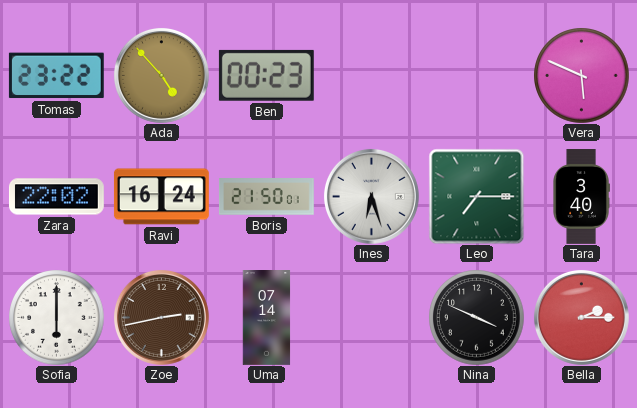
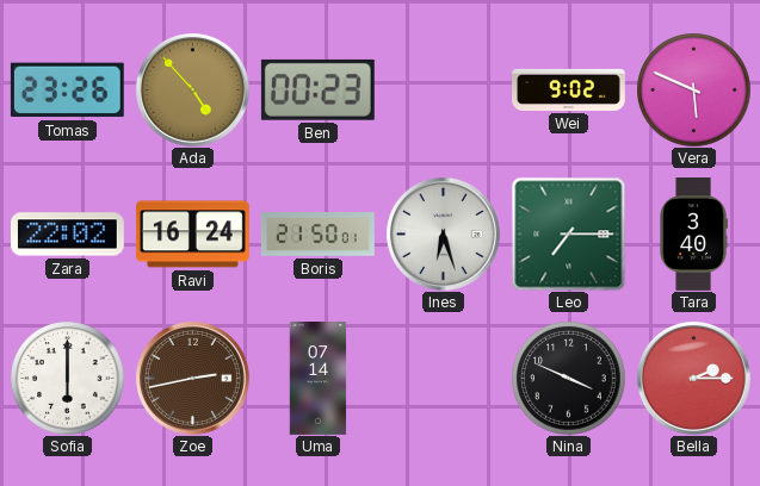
Tomas: 23:22 -> 23:26 (67, 91)
Wei: none -> 9:02 (569, 89)
